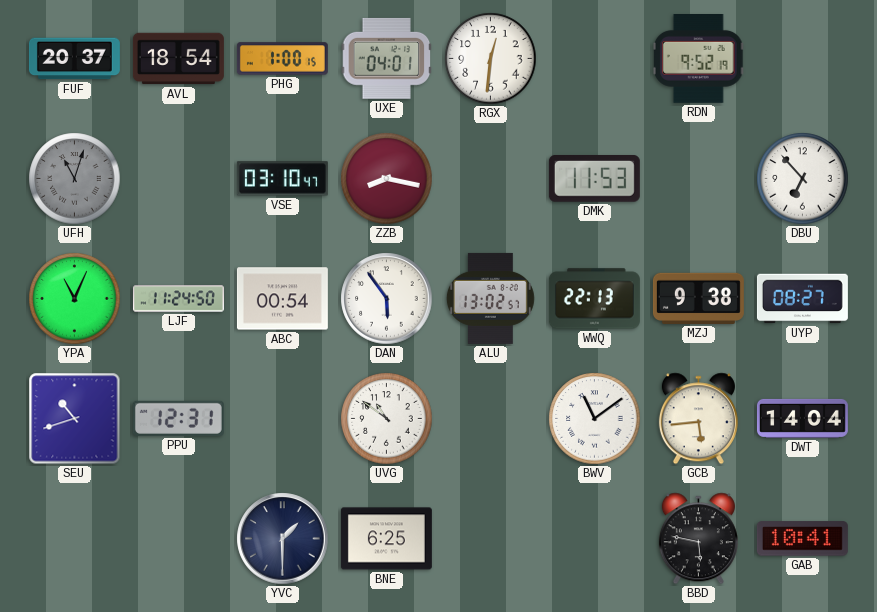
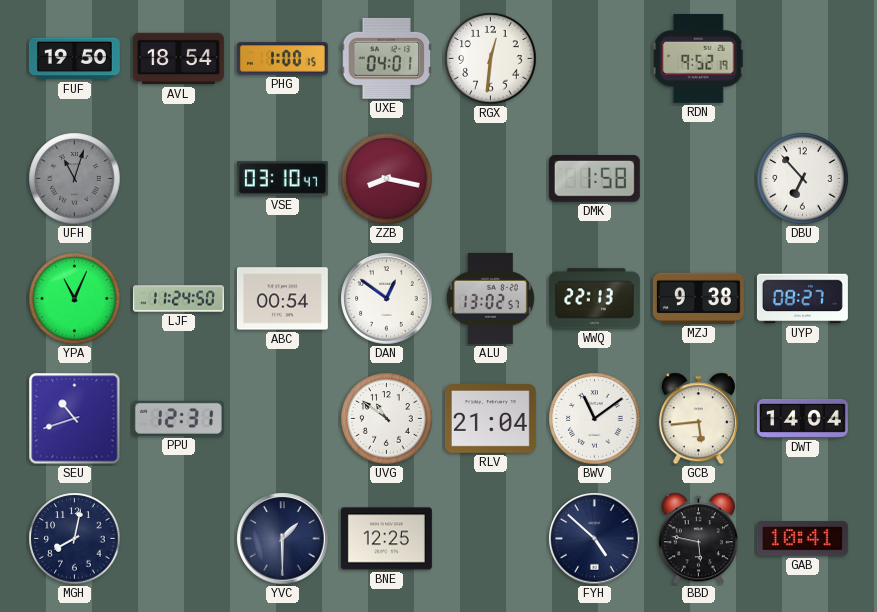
FUF: 20:37 -> 19:50 (74, 59)
DMK: 11:53 -> 1:58 (594, 179)
DAN: 5:54 -> 12:51 (387, 299)
RLV: none -> 21:04 (490, 419)
MGH: none -> 8:02 (75, 539)
BNE: 6:25 -> 12:25 (386, 539)
FYH: none -> 4:52 (595, 539)
